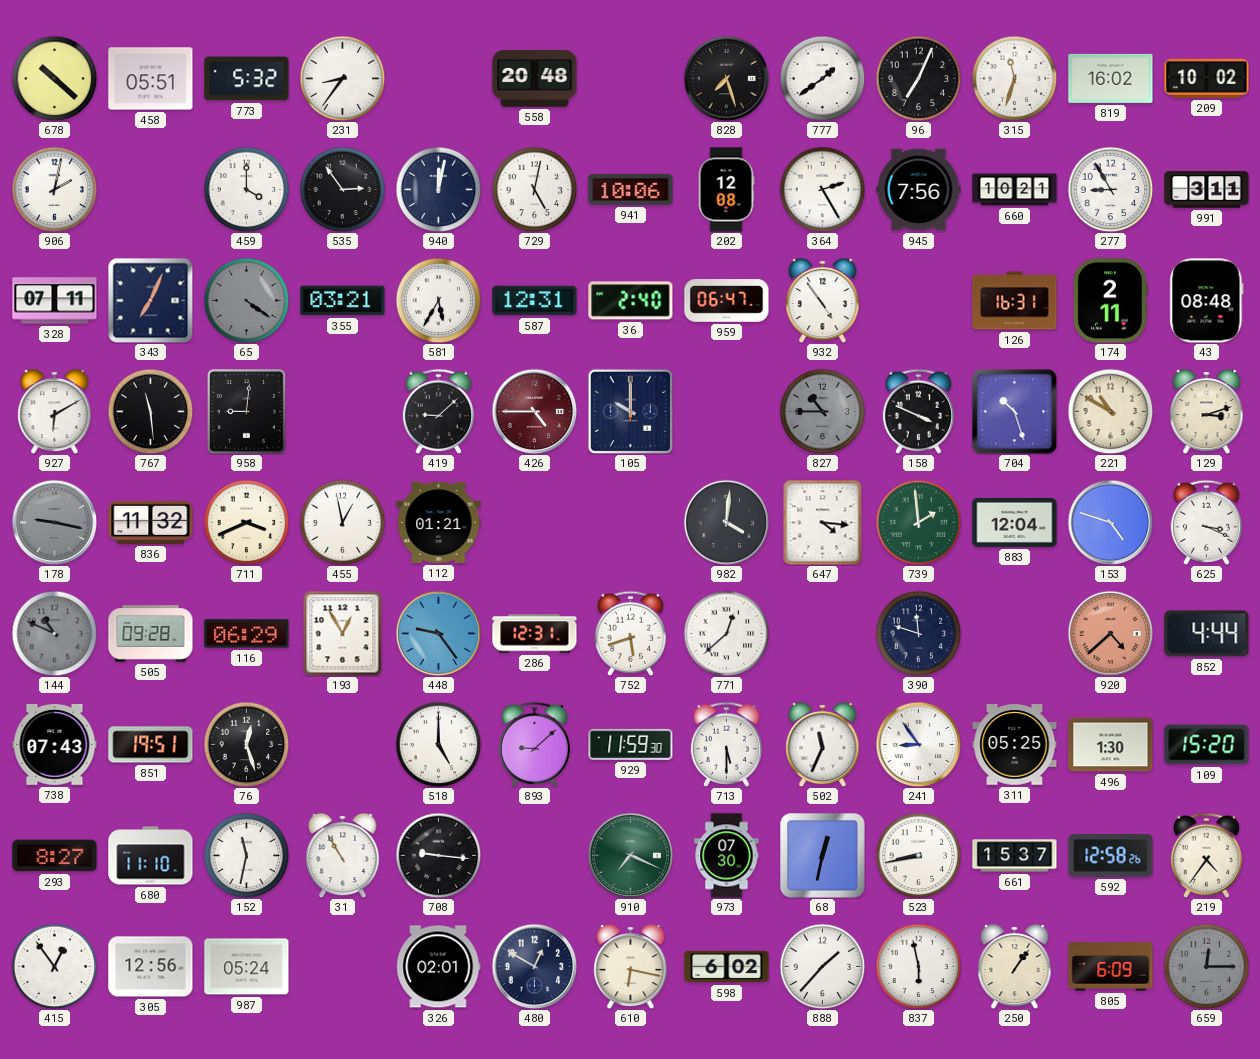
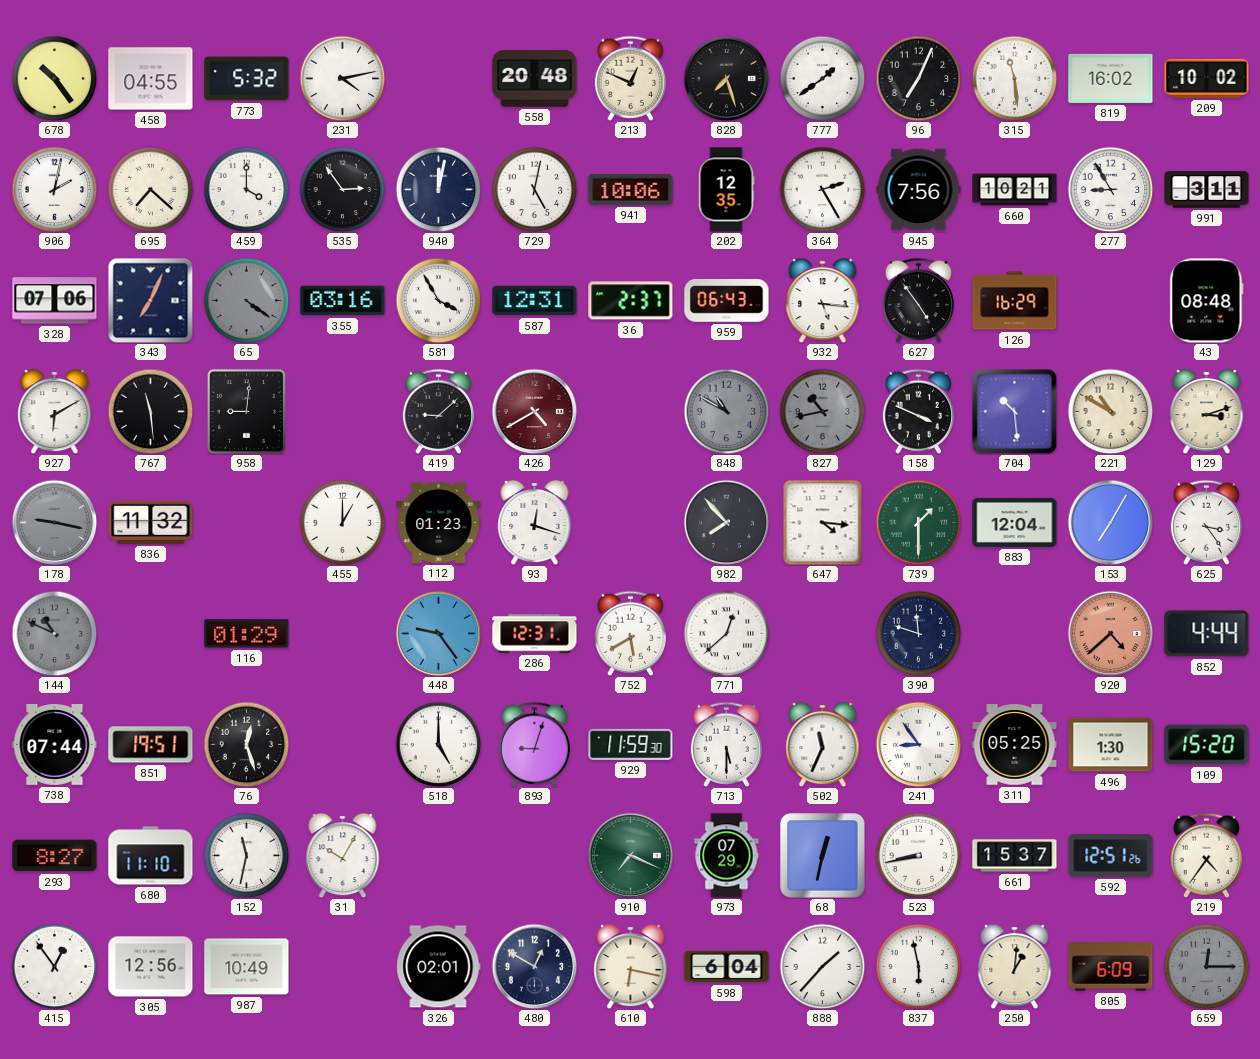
678: 10:22 -> 10:24 (54, 78)
458: 05:51 -> 04:55 (151, 79)
231: 8:36 -> 4:13 (342, 78)
213: none -> 12:49 (630, 78)
315: 11:33 -> 11:29 (1014, 78)
695: none -> 7:22 (150, 189)
202: 12:08 -> 12:35 (726, 190)
328: 07:11 -> 07:06 (55, 301)
355: 03:21 -> 03:16 (343, 301)
581: 5:35 -> 3:55 (438, 300)
36: 2:40 -> 2:37 (631, 301)
959: 06:47 -> 06:43 (727, 301)
932: 4:54 -> 5:16 (823, 300)
627: none -> 4:54 (918, 300)
126: 16:31 -> 16:29 (1015, 301)
174: 2:11 -> none (1111, 301)
426: 4:45 -> 4:40 (534, 411)
105: 10:00 -> none (630, 411)
848: none -> 10:50 (726, 411)
827: 10:45 -> 10:43 (822, 411)
704: 10:27 -> 10:29 (1014, 411)
711: 3:41 -> none (246, 522)
455: 12:58 -> 1:00 (342, 522)
112: 01:21 -> 01:23 (439, 522)
93: none -> 12:18 (535, 522)
982: 4:01 -> 7:53 (726, 522)
739: 1:59 -> 1:30 (918, 522)
153: 4:48 -> 7:05 (1110, 522)
625: 3:19 -> 3:24 (1206, 522)
505: 09:28 -> none (151, 634)
116: 06:29 -> 01:29 (247, 634)
193: 12:55 -> none (343, 633)
752: 5:42 -> 5:40 (630, 633)
738: 07:43 -> 07:44 (55, 745)
893: 9:08 -> 9:03 (534, 744)
31: 10:55 -> 10:05 (343, 855)
708: 9:16 -> none (438, 855)
973: 07:30 -> 07:29 (727, 856)
592: 12:58 -> 12:51 (1111, 856)
987: 05:24 -> 10:49 (247, 967)
598: 6:02 -> 6:04 (727, 967)
250: 1:06 -> 1:01 (1015, 966)
